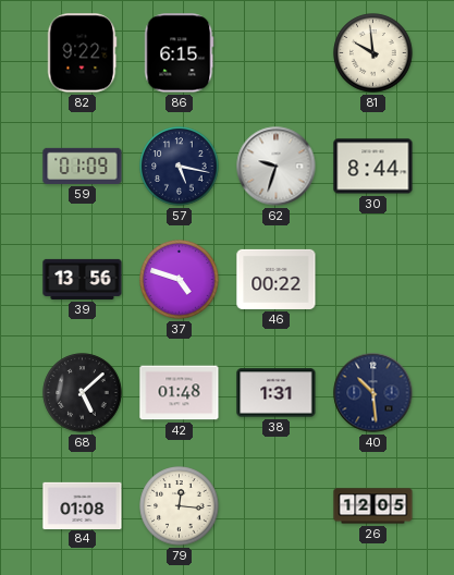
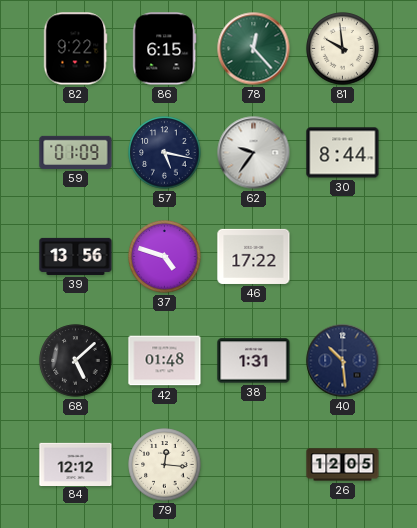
78: none -> 12:23 (254, 49)
62: 9:33 -> 9:36 (254, 153)
46: 00:22 -> 17:22 (254, 256)
84: 01:08 -> 12:12 (76, 464)
